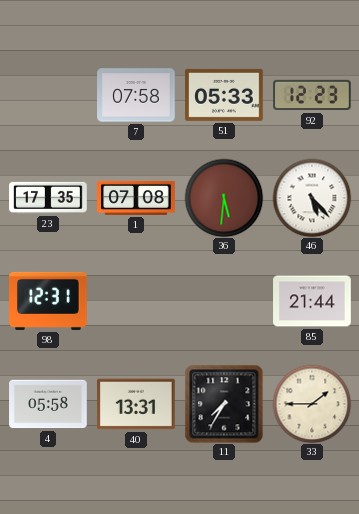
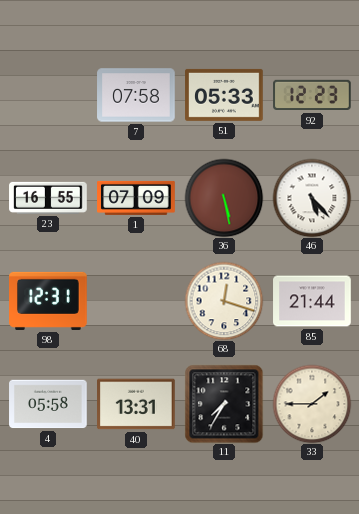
23: 17:35 -> 16:55 (48, 198)
1: 07:08 -> 07:09 (136, 198)
36: 5:31 -> 5:28 (224, 198)
68: none -> 12:18 (224, 301)
